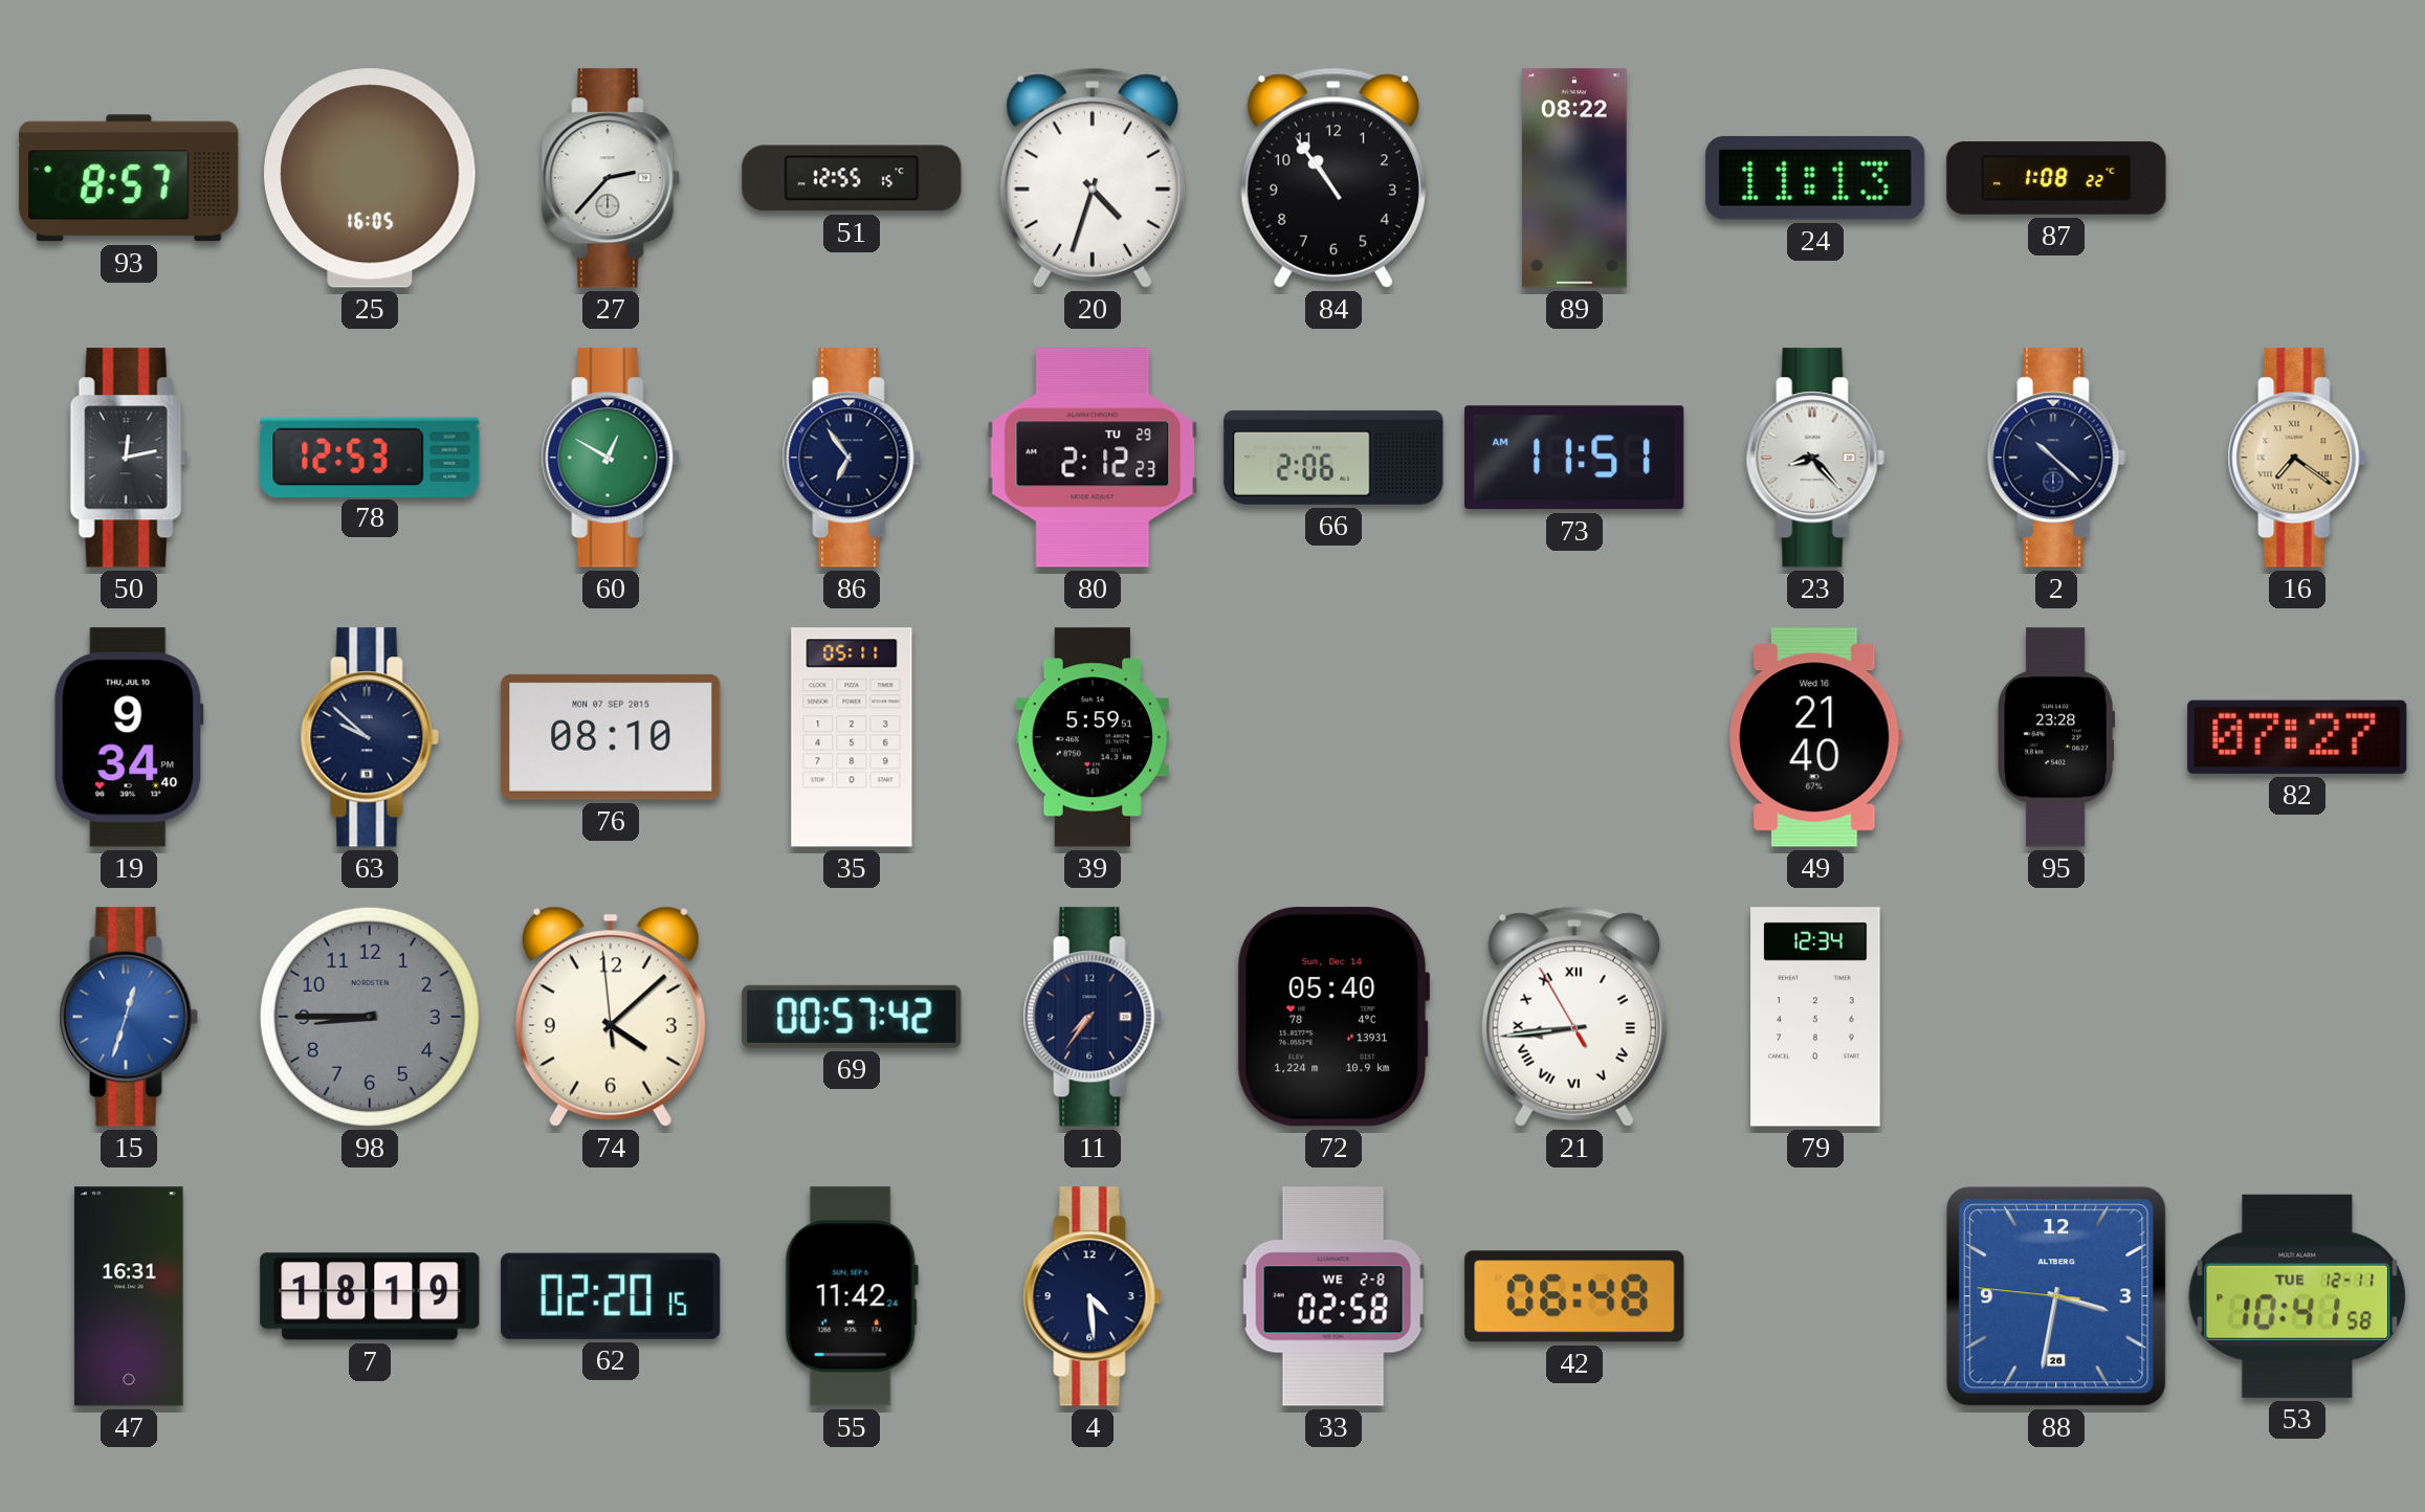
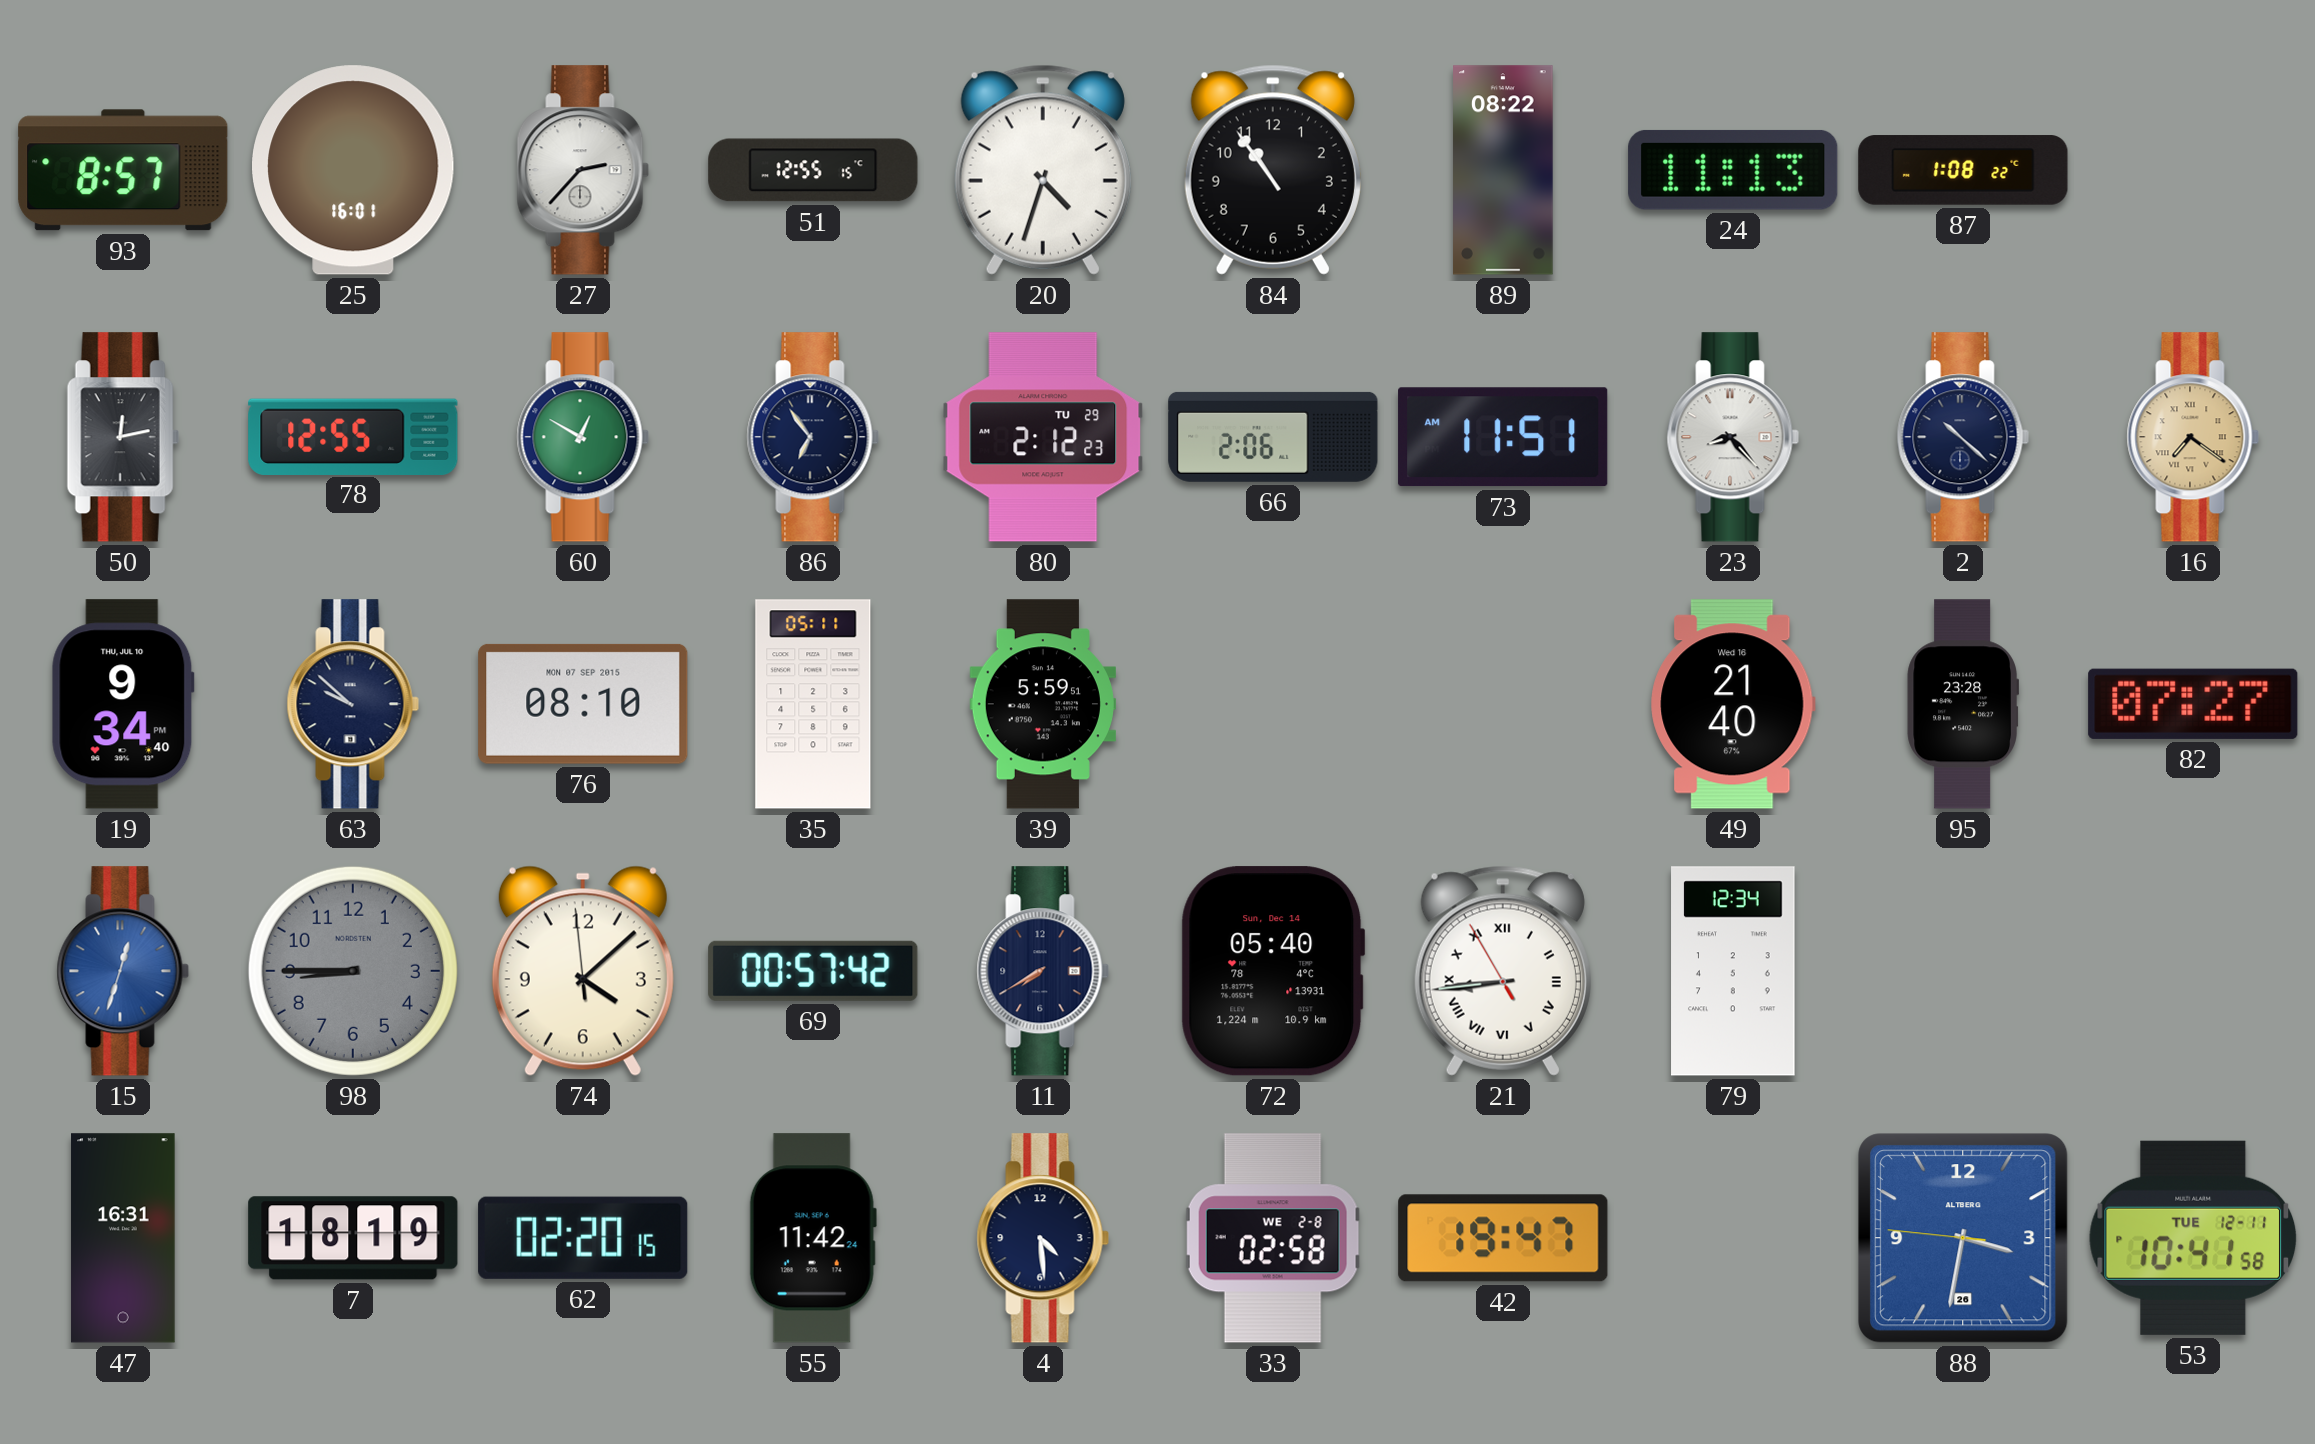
25: 16:05 -> 16:01 (354, 170)
78: 12:53 -> 12:55 (353, 436)
11: 7:36 -> 7:40 (1043, 971)
42: 06:48 -> 19:47 (1503, 1238)
